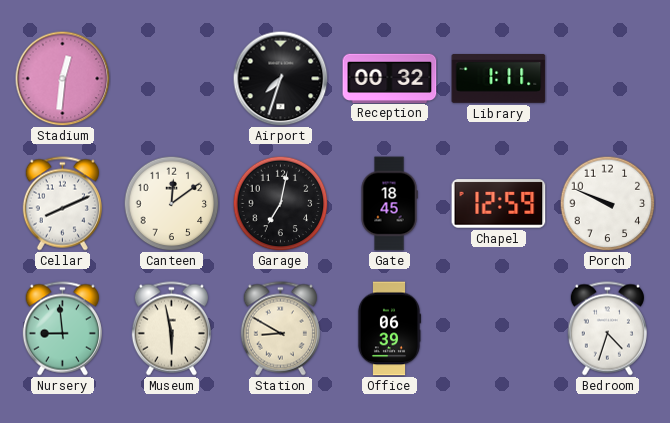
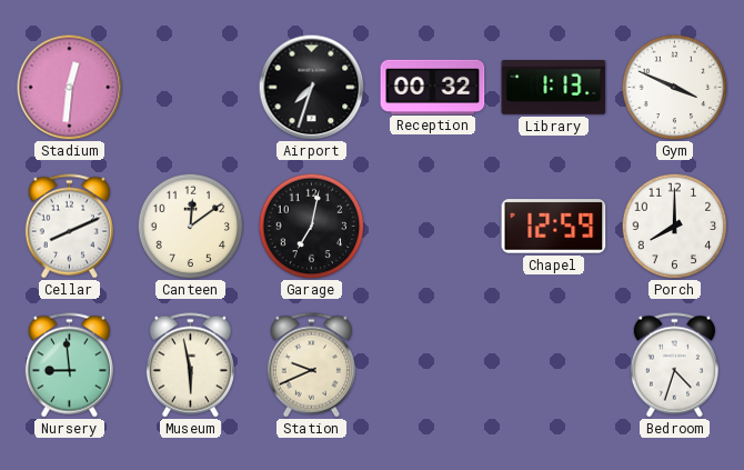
Library: 1:11 -> 1:13 (554, 88)
Gym: none -> 3:49 (674, 87)
Gate: 18:45 -> none (389, 204)
Porch: 9:49 -> 8:00 (674, 226)
Station: 8:50 -> 9:41 (311, 366)
Office: 06:39 -> none (389, 329)
